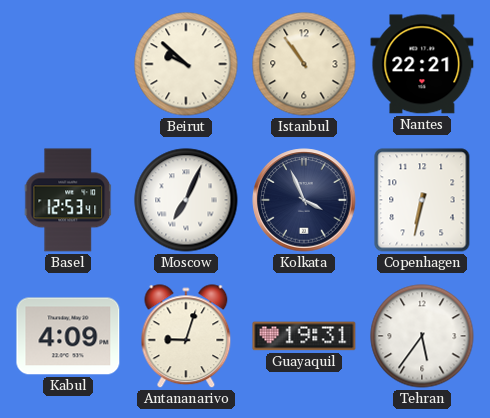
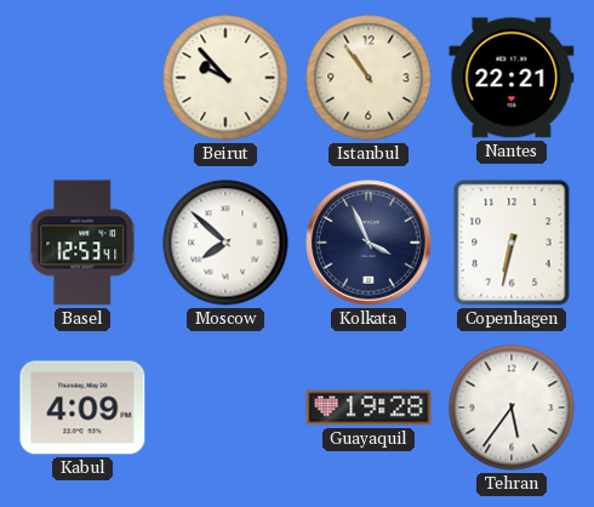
Beirut: 9:52 -> 9:53 (225, 78)
Moscow: 7:04 -> 7:52 (225, 243)
Antananarivo: 9:03 -> none (186, 337)
Guayaquil: 19:31 -> 19:28 (369, 408)
